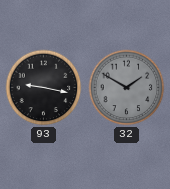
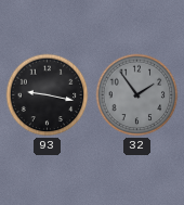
32: 1:50 -> 1:54 (137, 95)
